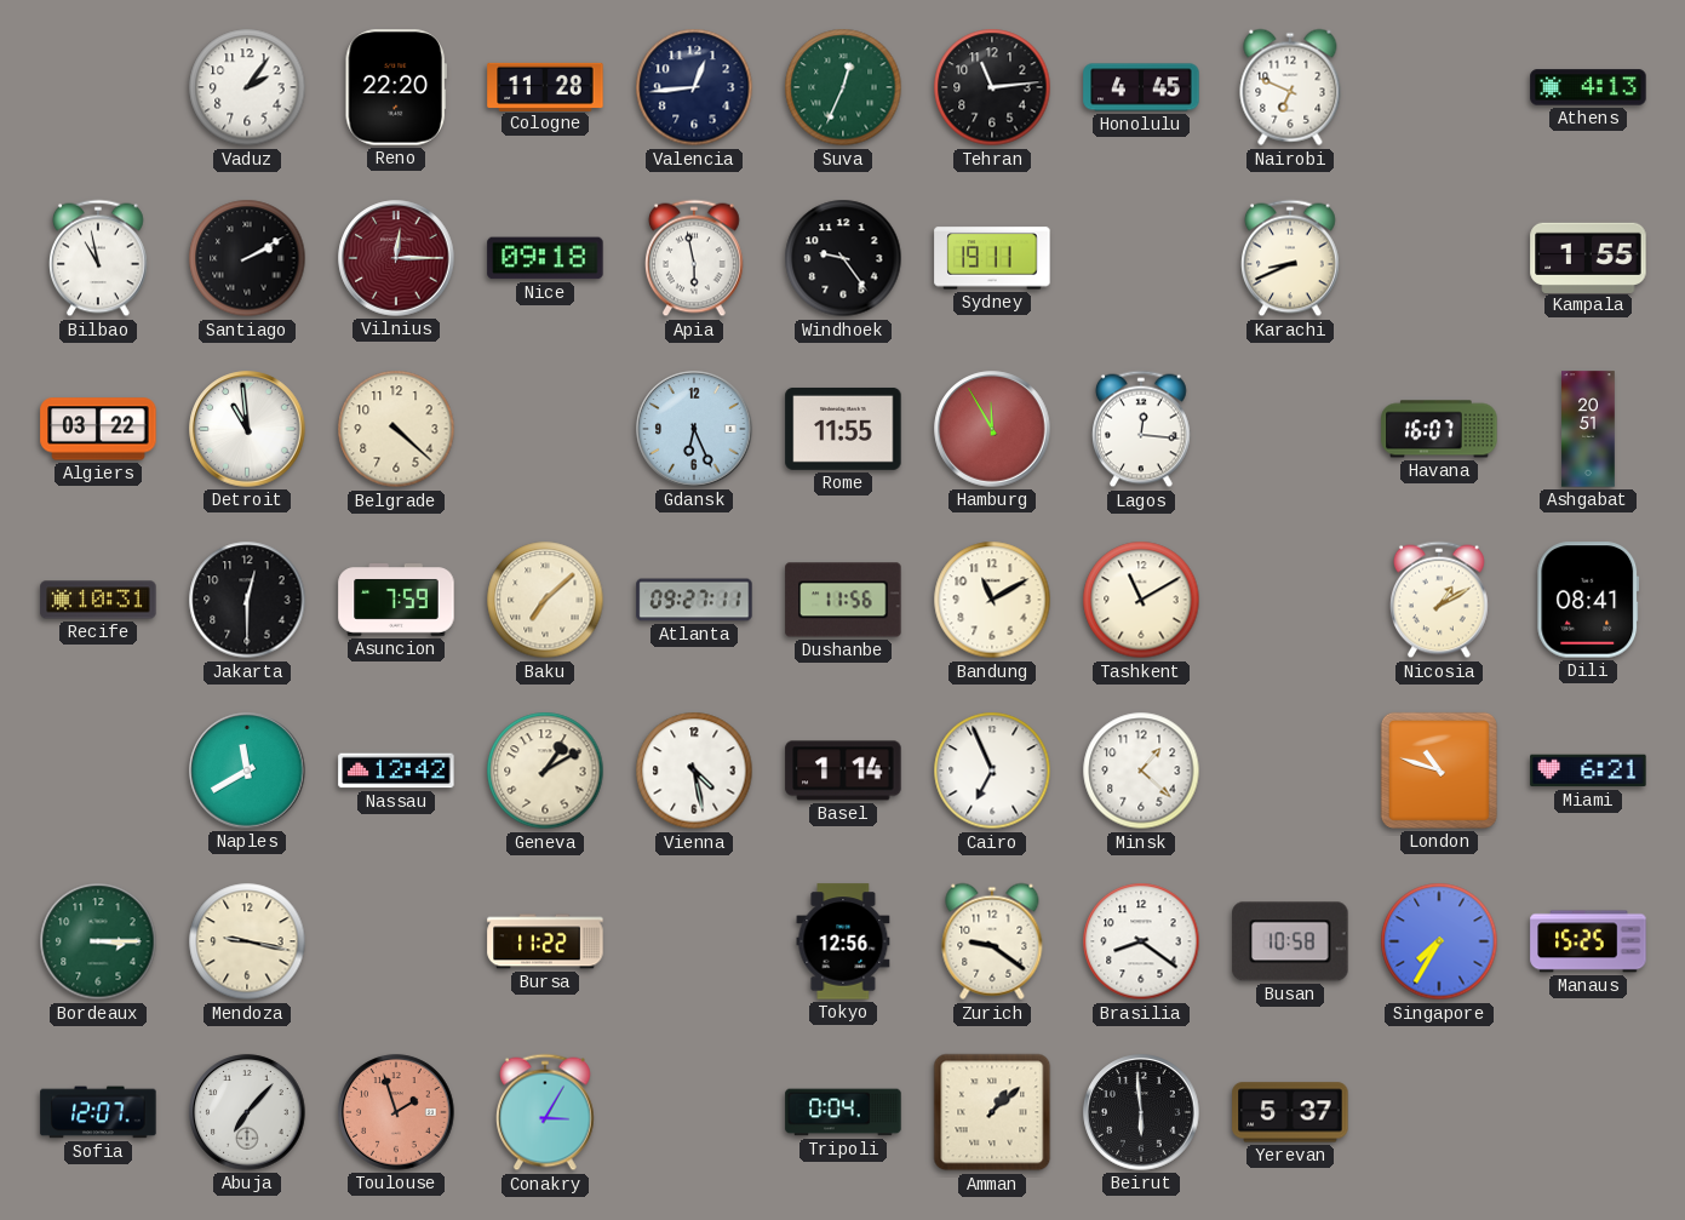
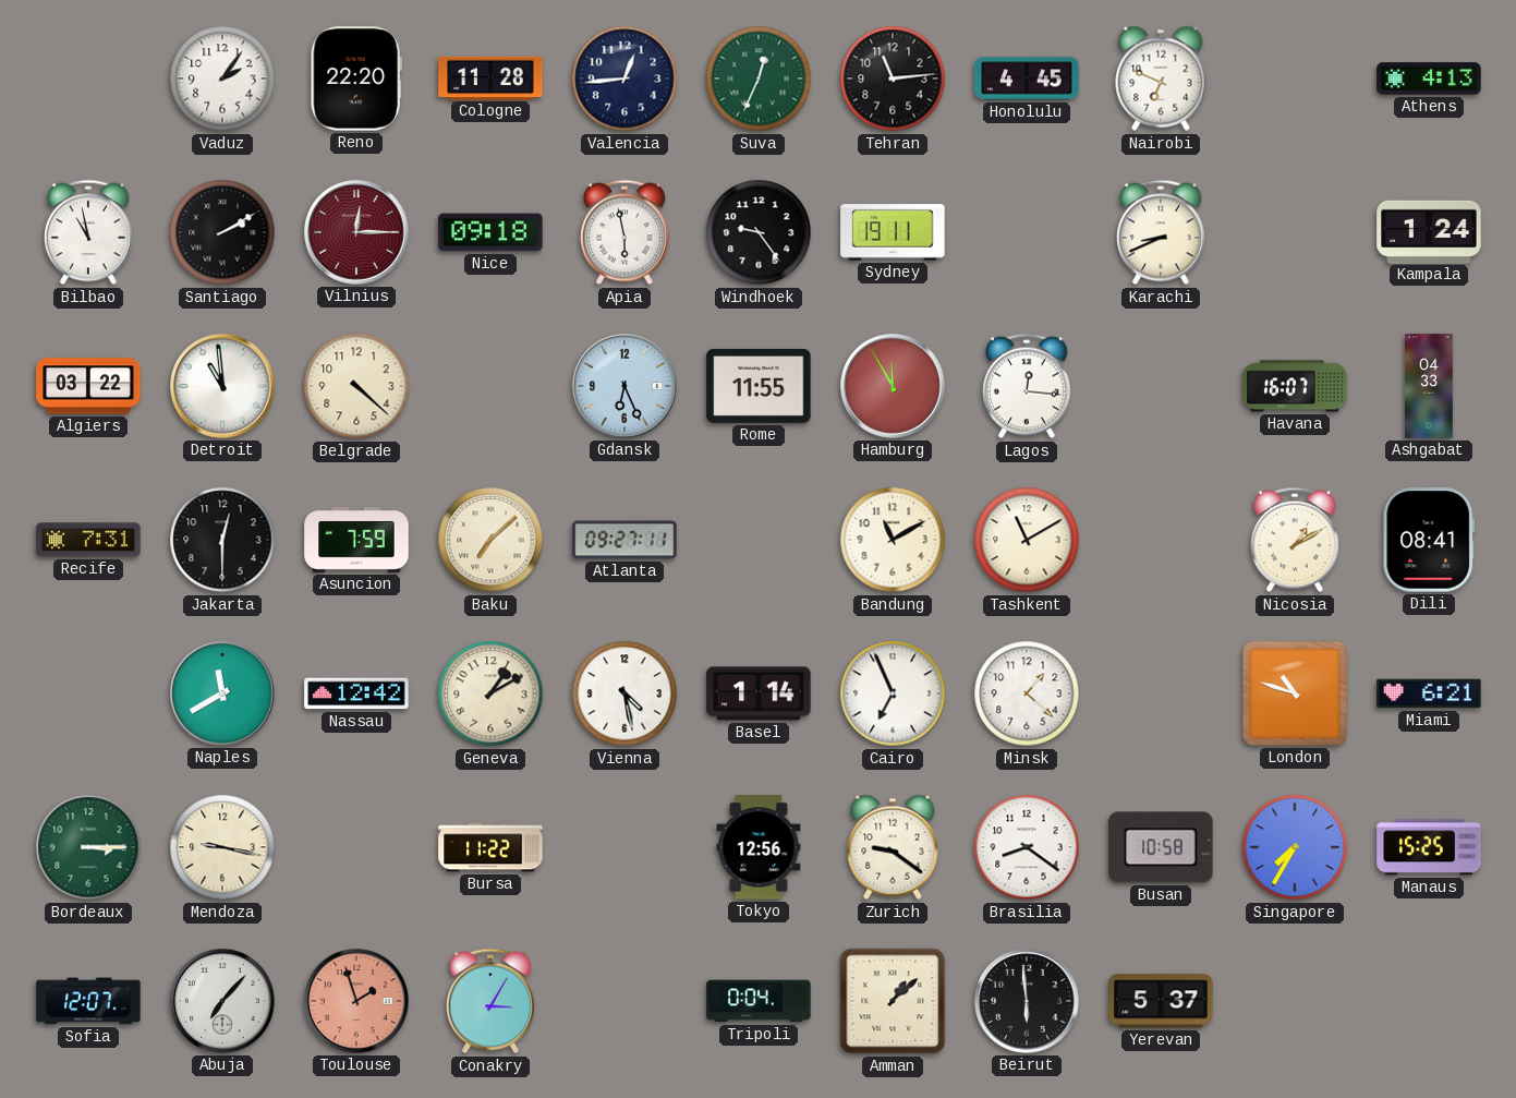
Kampala: 1:55 -> 1:24 (1429, 231)
Ashgabat: 20:51 -> 04:33 (1429, 386)
Recife: 10:31 -> 7:31 (88, 540)
Dushanbe: 11:56 -> none (843, 600)
